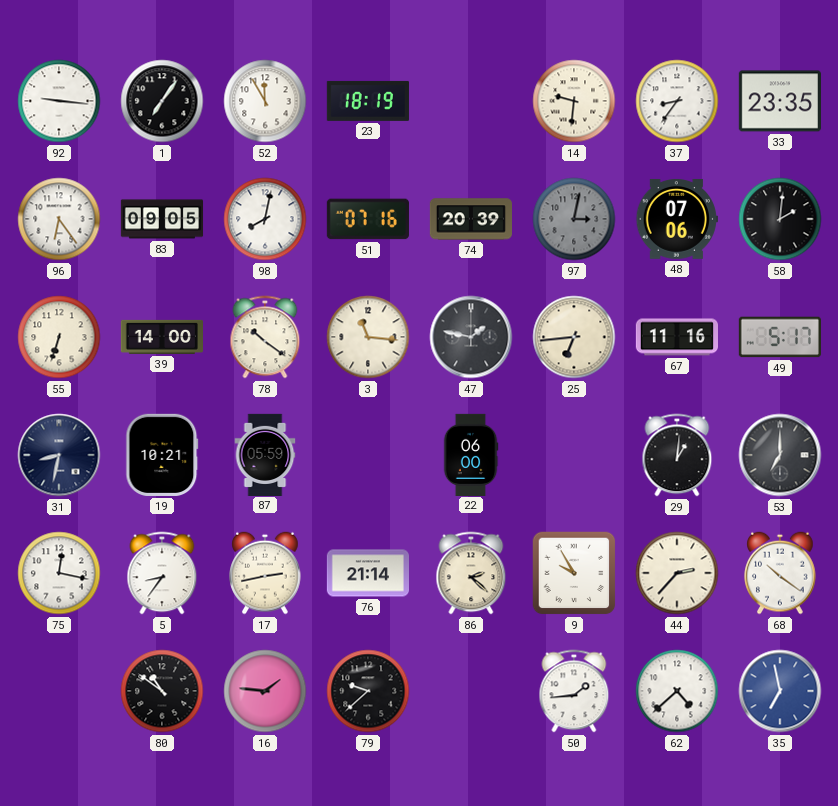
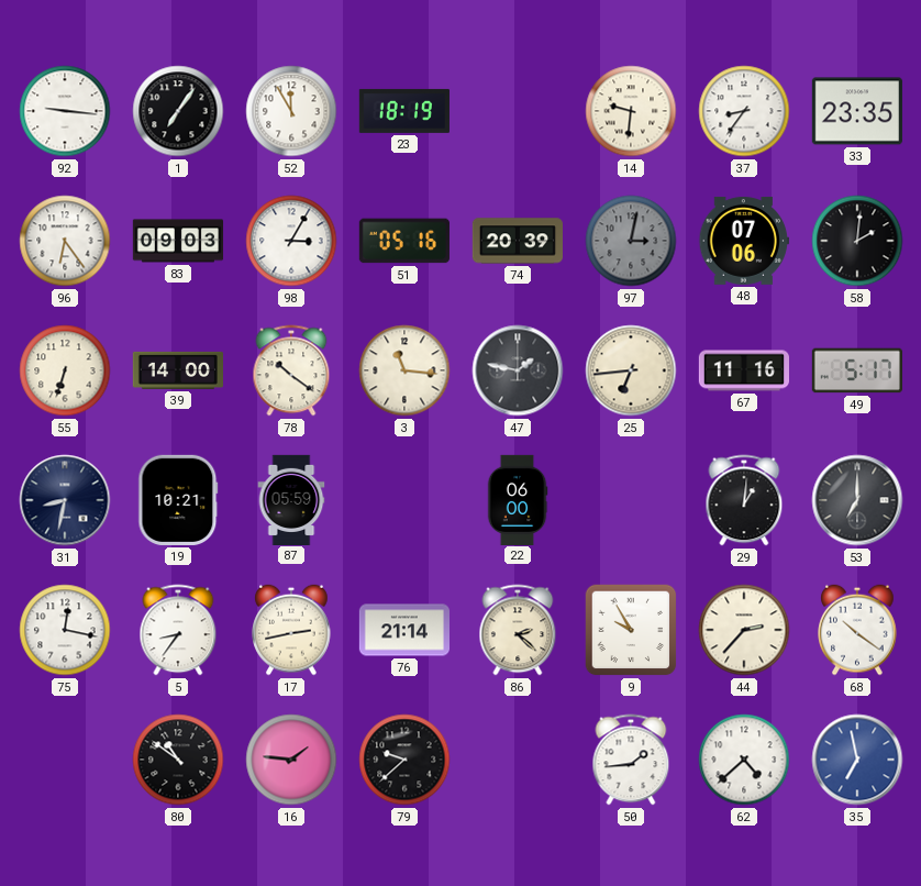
83: 09:05 -> 09:03 (178, 241)
98: 8:02 -> 3:05 (291, 241)
51: 07:16 -> 05:16 (404, 241)
